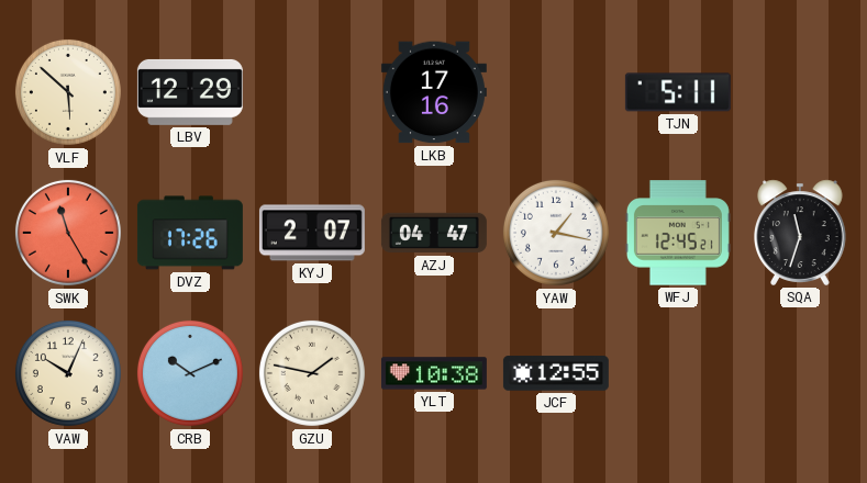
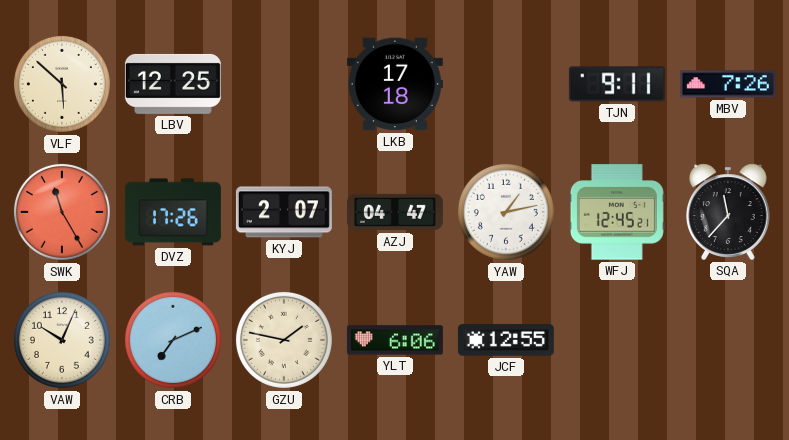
LBV: 12:29 -> 12:25 (173, 84)
LKB: 17:16 -> 17:18 (395, 84)
TJN: 5:11 -> 9:11 (617, 84)
MBV: none -> 7:26 (728, 84)
YAW: 1:17 -> 1:13 (506, 212)
SQA: 11:33 -> 11:37 (729, 212)
CRB: 10:11 -> 7:11 (173, 340)
YLT: 10:38 -> 6:06 (395, 340)
